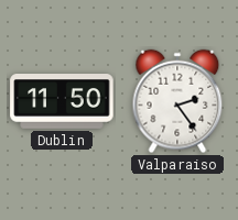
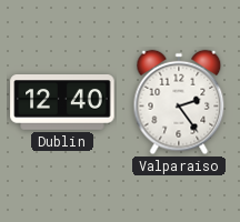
Dublin: 11:50 -> 12:40 (62, 103)
